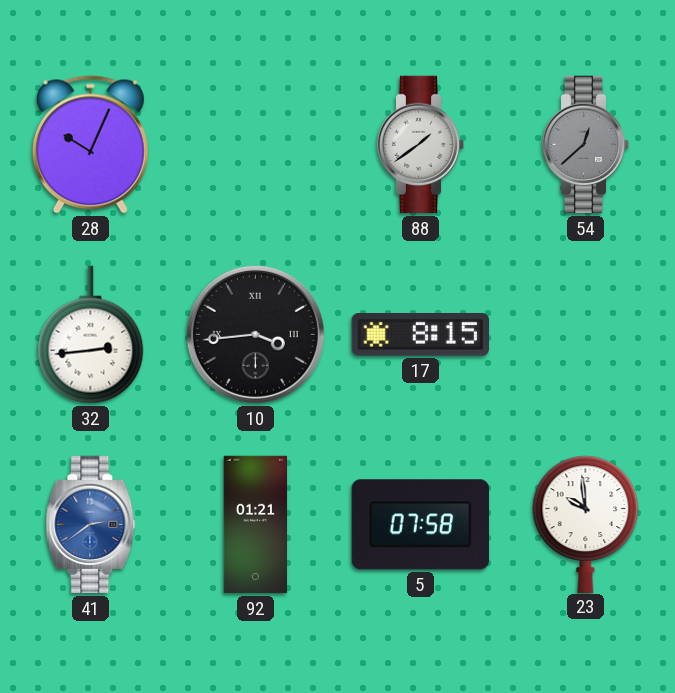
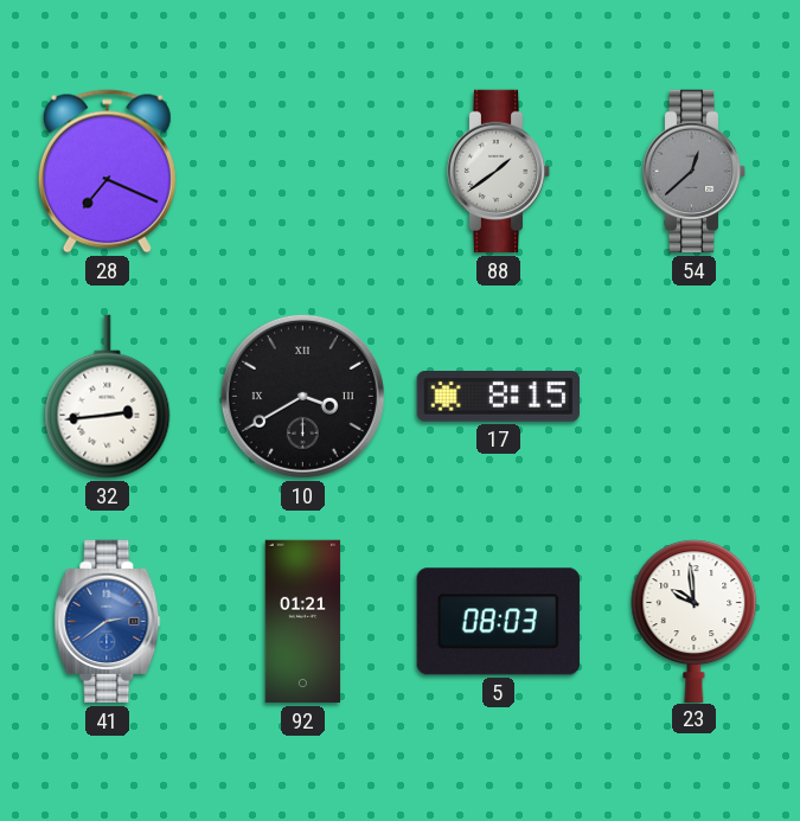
28: 10:04 -> 7:19 (107, 172)
10: 3:44 -> 3:40 (302, 396)
5: 07:58 -> 08:03 (498, 622)
